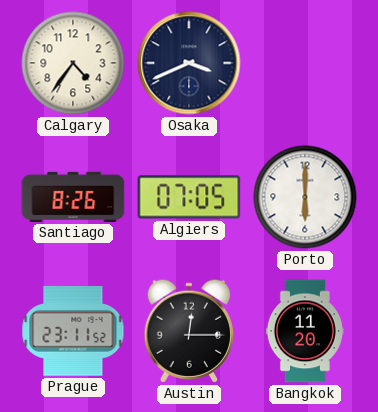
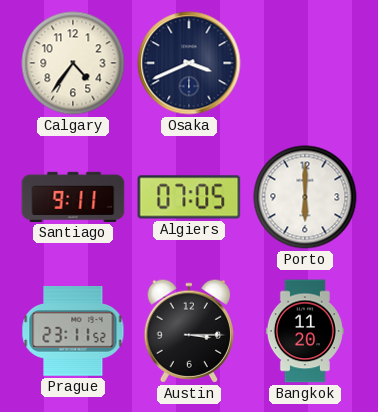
Santiago: 8:26 -> 9:11 (73, 197)
Austin: 12:15 -> 3:15 (188, 331)
